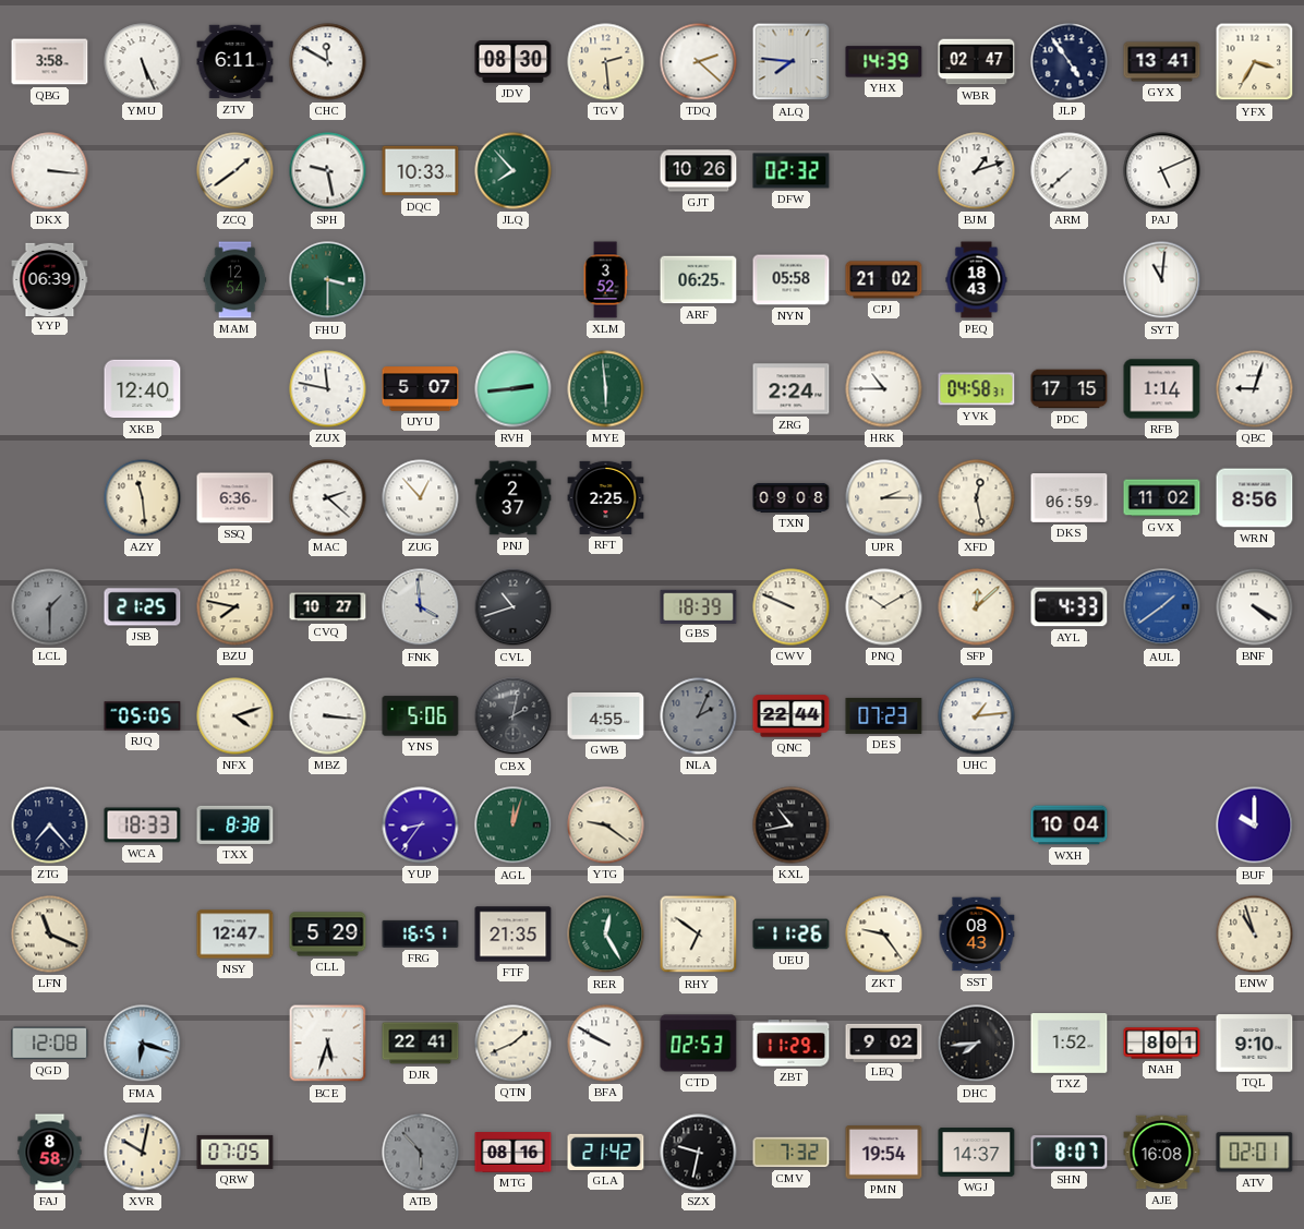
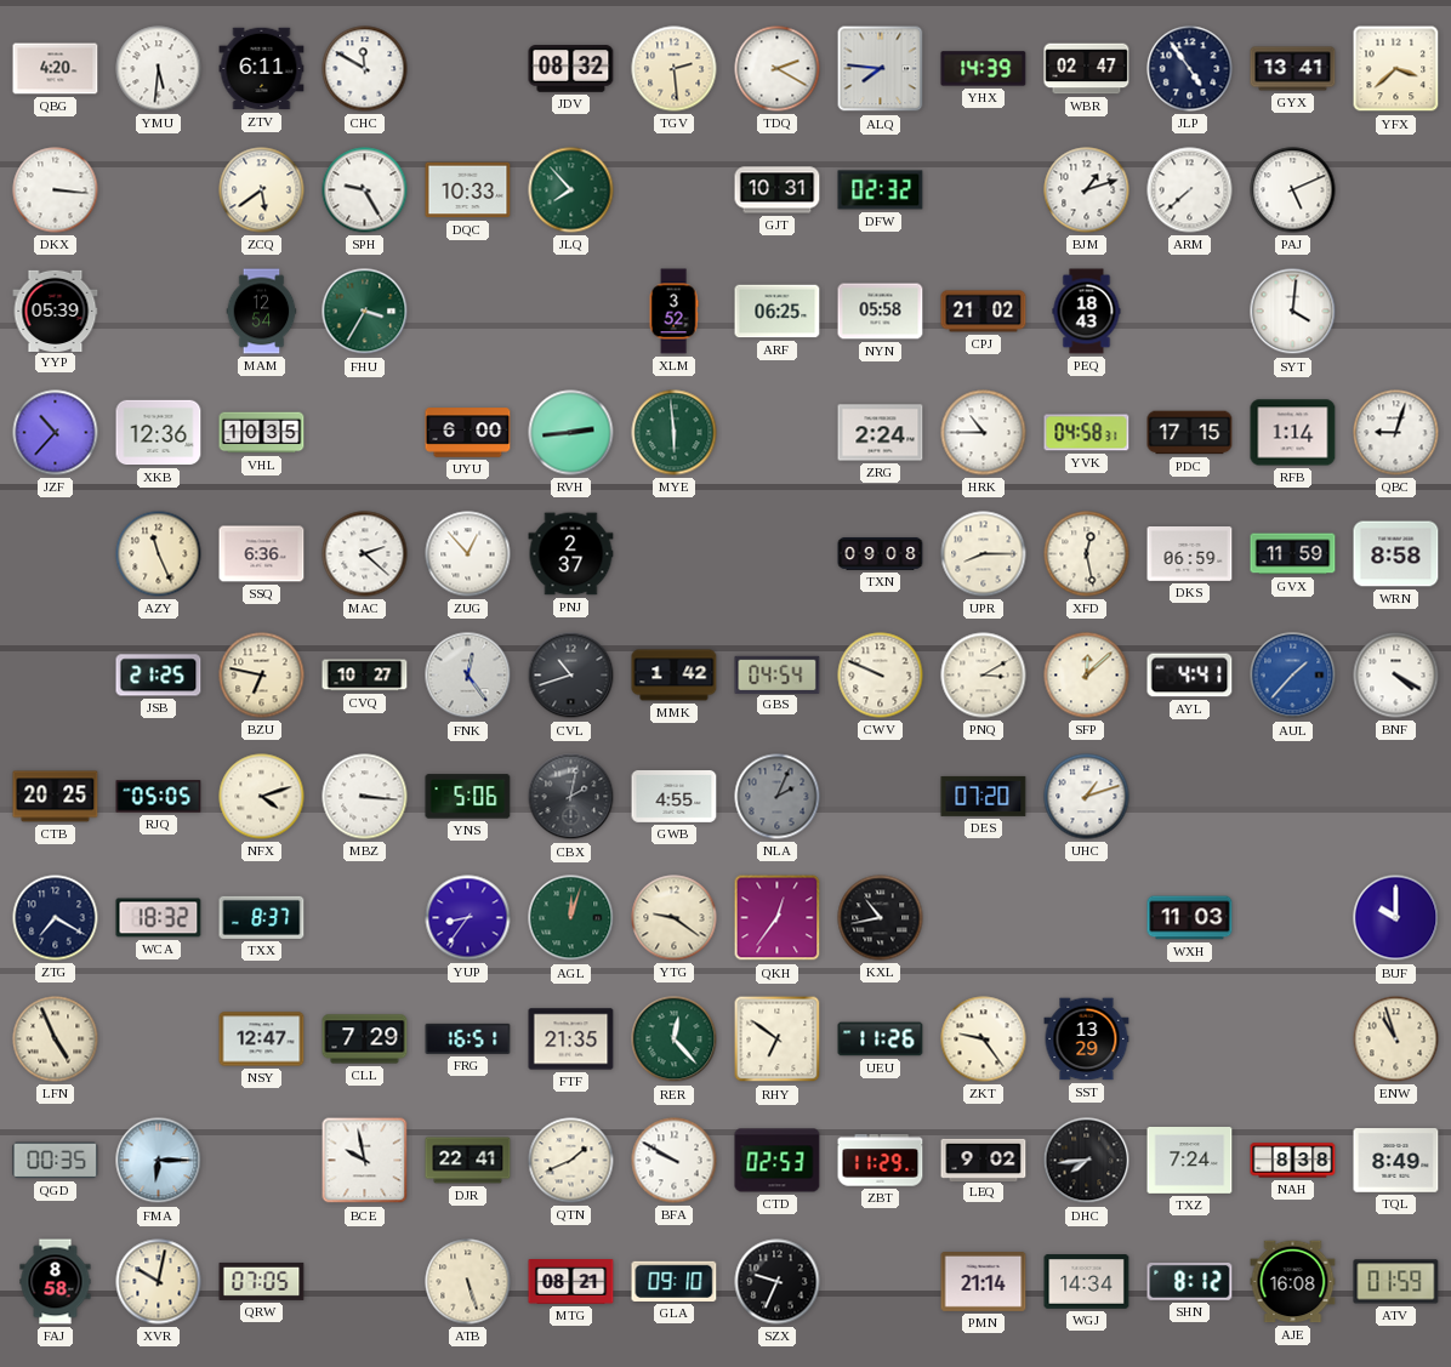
QBG: 3:58 -> 4:20 (56, 69)
YMU: 5:26 -> 5:31 (159, 69)
JDV: 08:30 -> 08:32 (571, 69)
TDQ: 2:22 -> 2:20 (778, 69)
YFX: 3:35 -> 3:38 (1396, 69)
ZCQ: 1:39 -> 5:39 (262, 190)
SPH: 9:28 -> 9:25 (365, 190)
GJT: 10:26 -> 10:31 (778, 190)
YYP: 06:39 -> 05:39 (56, 311)
FHU: 3:30 -> 3:35 (365, 312)
SYT: 11:01 -> 4:01 (1293, 312)
JZF: none -> 10:37 (56, 433)
XKB: 12:40 -> 12:36 (159, 433)
VHL: none -> 10:35 (262, 433)
ZUX: 11:47 -> none (328, 389)
UYU: 5:07 -> 6:00 (468, 433)
AZY: 11:29 -> 11:26 (159, 554)
RFT: 2:25 -> none (606, 497)
UPR: 2:15 -> 8:15 (984, 554)
GVX: 11:02 -> 11:59 (1293, 554)
WRN: 8:56 -> 8:58 (1396, 554)
LCL: 1:30 -> none (50, 607)
BZU: 7:47 -> 6:47 (262, 676)
FNK: 3:59 -> 12:24 (468, 676)
MMK: none -> 1:42 (675, 676)
GBS: 18:39 -> 04:54 (778, 674)
PNQ: 10:10 -> 3:10 (984, 676)
AYL: 4:33 -> 4:41 (1190, 676)
AUL: 1:39 -> 1:37 (1293, 676)
CTB: none -> 20:25 (56, 797)
QNC: 22:44 -> none (792, 716)
DES: 07:23 -> 07:20 (984, 796)
UHC: 1:14 -> 1:12 (1087, 797)
ZTG: 7:23 -> 7:20 (56, 918)
WCA: 18:33 -> 18:32 (159, 918)
TXX: 8:38 -> 8:37 (262, 917)
QKH: none -> 12:36 (778, 918)
WXH: 10:04 -> 11:03 (1190, 918)
LFN: 11:19 -> 4:56 (56, 1040)
CLL: 5:29 -> 7:29 (365, 1040)
RER: 12:25 -> 12:23 (675, 1040)
SST: 08:43 -> 13:29 (1087, 1040)
QGD: 12:08 -> 00:35 (56, 1161)
FMA: 6:18 -> 6:15 (159, 1161)
BCE: 5:33 -> 9:58 (365, 1161)
TXZ: 1:52 -> 7:24 (1190, 1161)
NAH: 8:01 -> 8:38 (1293, 1161)
TQL: 9:10 -> 8:49 (1396, 1161)
ATB: 5:53 -> 5:27 (468, 1282)
ATB dial: grey -> cream (468, 1282)
MTG: 08:16 -> 08:21 (571, 1282)
GLA: 21:42 -> 09:10 (675, 1281)
SZX: 9:32 -> 9:34 (778, 1282)
CMV: 7:32 -> none (792, 1153)
PMN: 19:54 -> 21:14 (984, 1282)
WGJ: 14:37 -> 14:34 (1087, 1282)
SHN: 8:07 -> 8:12 (1190, 1282)
ATV: 02:01 -> 01:59 (1396, 1282)
